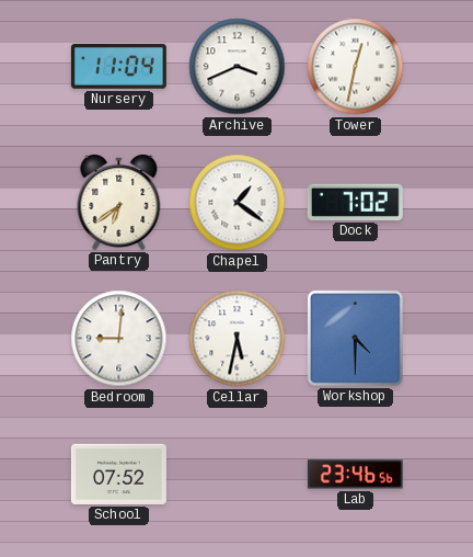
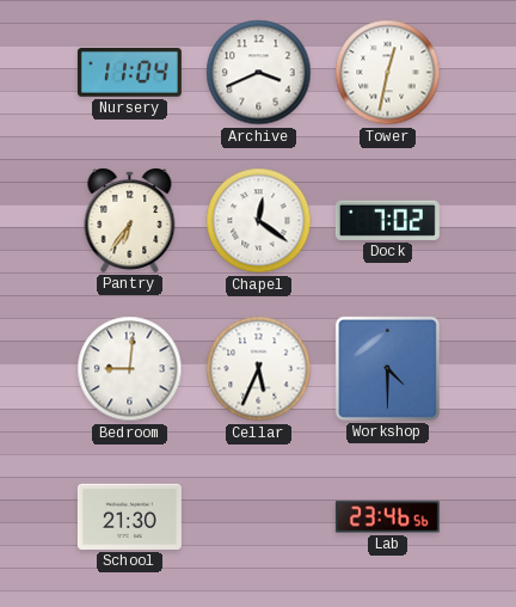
Pantry: 6:39 -> 6:36 (130, 221)
Chapel: 1:21 -> 12:21 (259, 221)
Cellar: 5:32 -> 5:34 (259, 369)
School: 07:52 -> 21:30 (129, 516)
